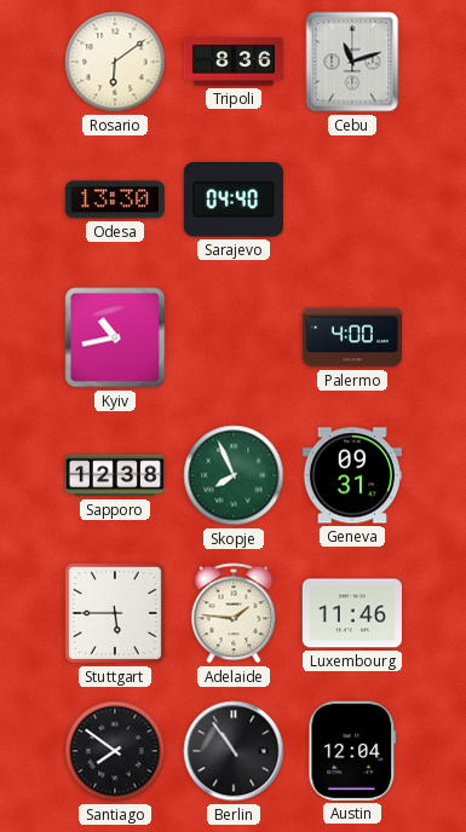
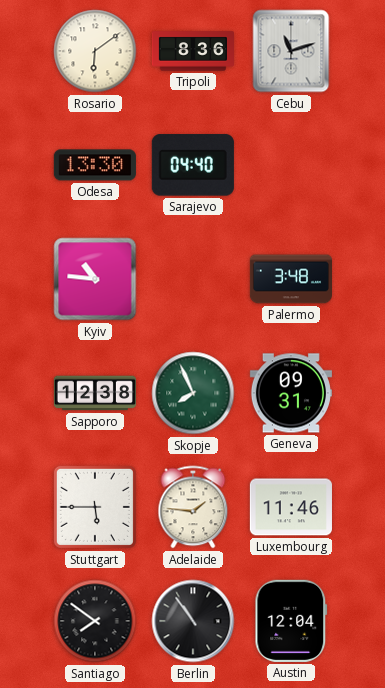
Kyiv: 10:43 -> 10:46 (95, 279)
Palermo: 4:00 -> 3:48 (290, 279)
